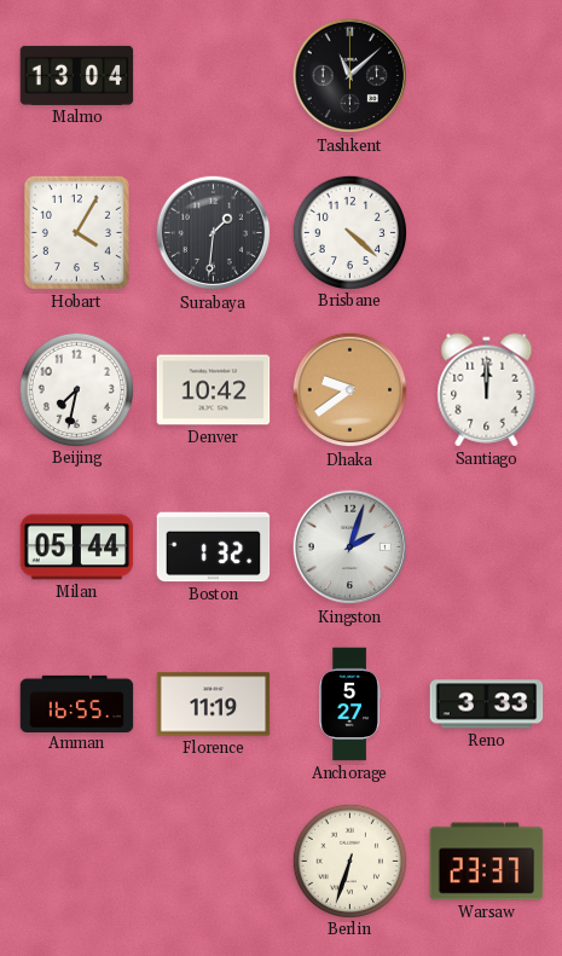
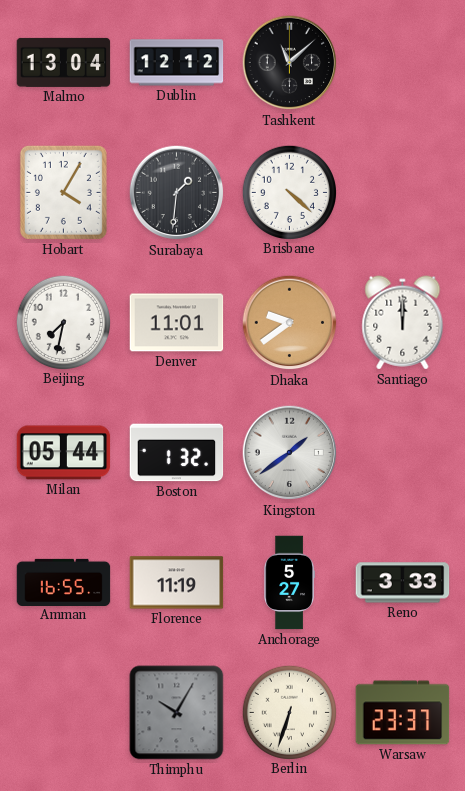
Dublin: none -> 12:12 (177, 63)
Denver: 10:42 -> 11:01 (177, 323)
Kingston: 2:03 -> 1:39 (290, 453)
Thimphu: none -> 10:05 (177, 713)
